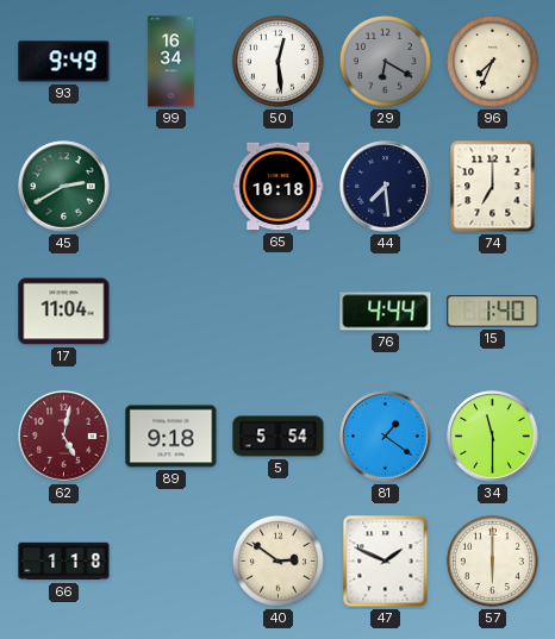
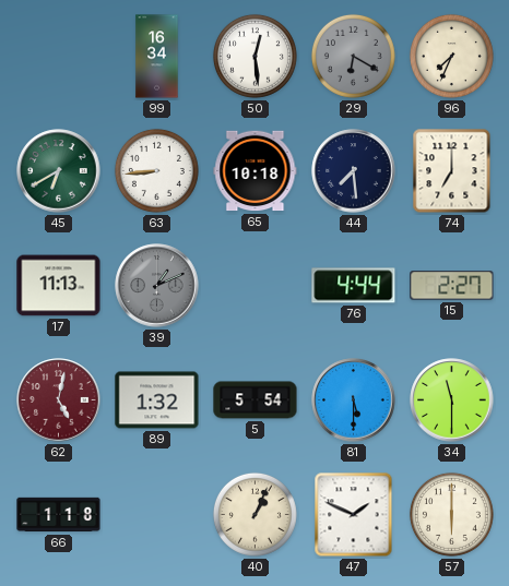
93: 9:49 -> none (64, 62)
45: 2:40 -> 6:40 (59, 171)
63: none -> 8:44 (156, 170)
17: 11:04 -> 11:13 (59, 286)
39: none -> 1:11 (157, 286)
15: 1:40 -> 2:27 (452, 286)
89: 9:18 -> 1:32 (157, 400)
81: 1:21 -> 5:30 (354, 400)
40: 2:51 -> 1:04 (254, 514)
